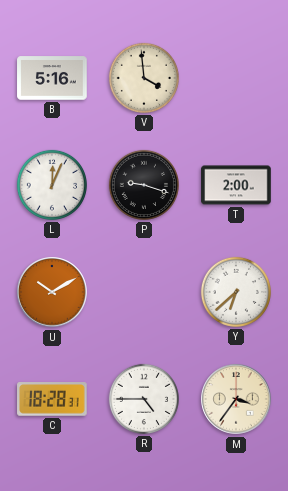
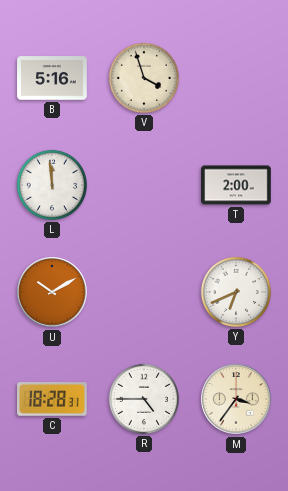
V: 3:59 -> 3:57 (144, 78)
L: 12:04 -> 11:59 (52, 185)
P: 9:18 -> none (144, 185)
Y: 6:38 -> 6:41 (236, 292)
